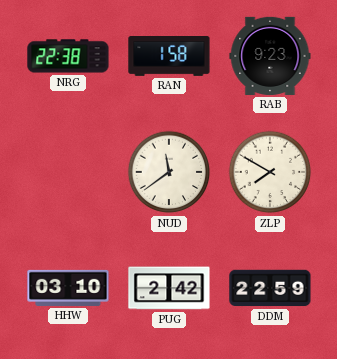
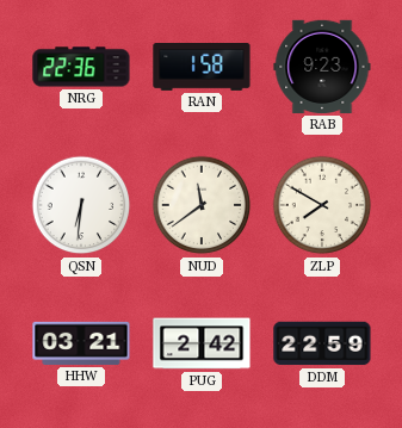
NRG: 22:38 -> 22:36 (81, 67)
QSN: none -> 6:31 (81, 205)
HHW: 03:10 -> 03:21 (81, 343)
